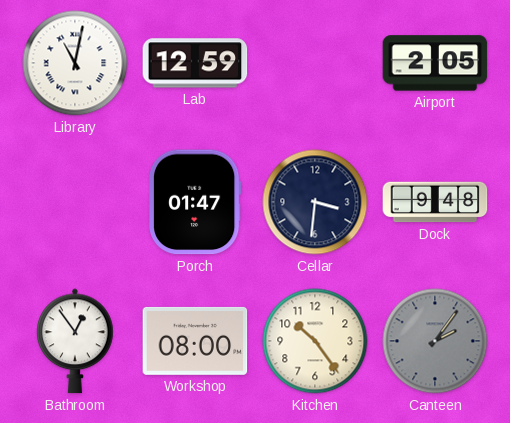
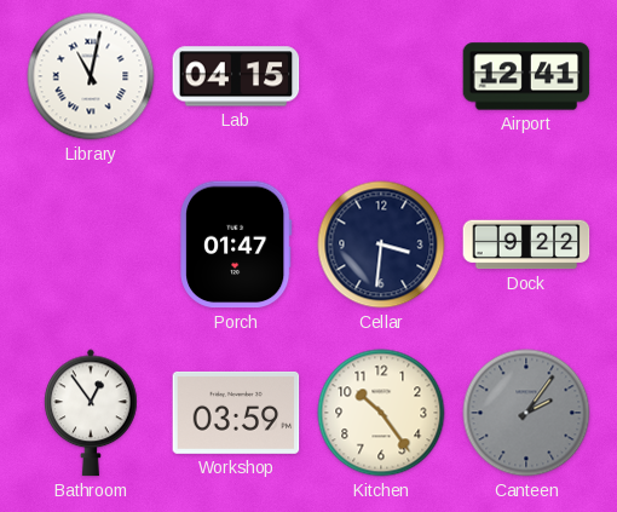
Lab: 12:59 -> 04:15 (236, 76)
Airport: 2:05 -> 12:41 (526, 76)
Dock: 9:48 -> 9:22 (526, 245)
Workshop: 08:00 -> 03:59 (236, 413)
